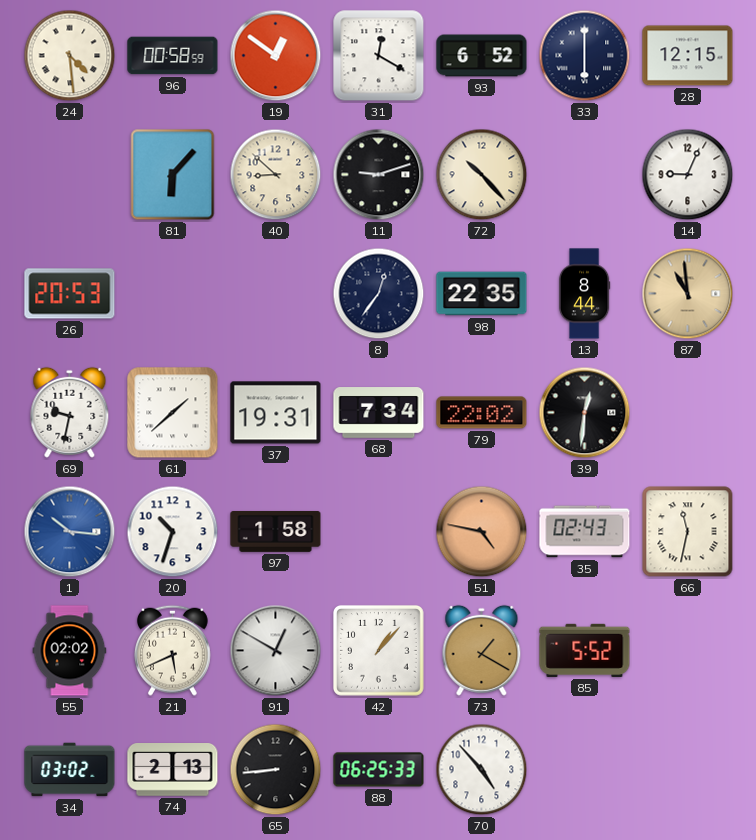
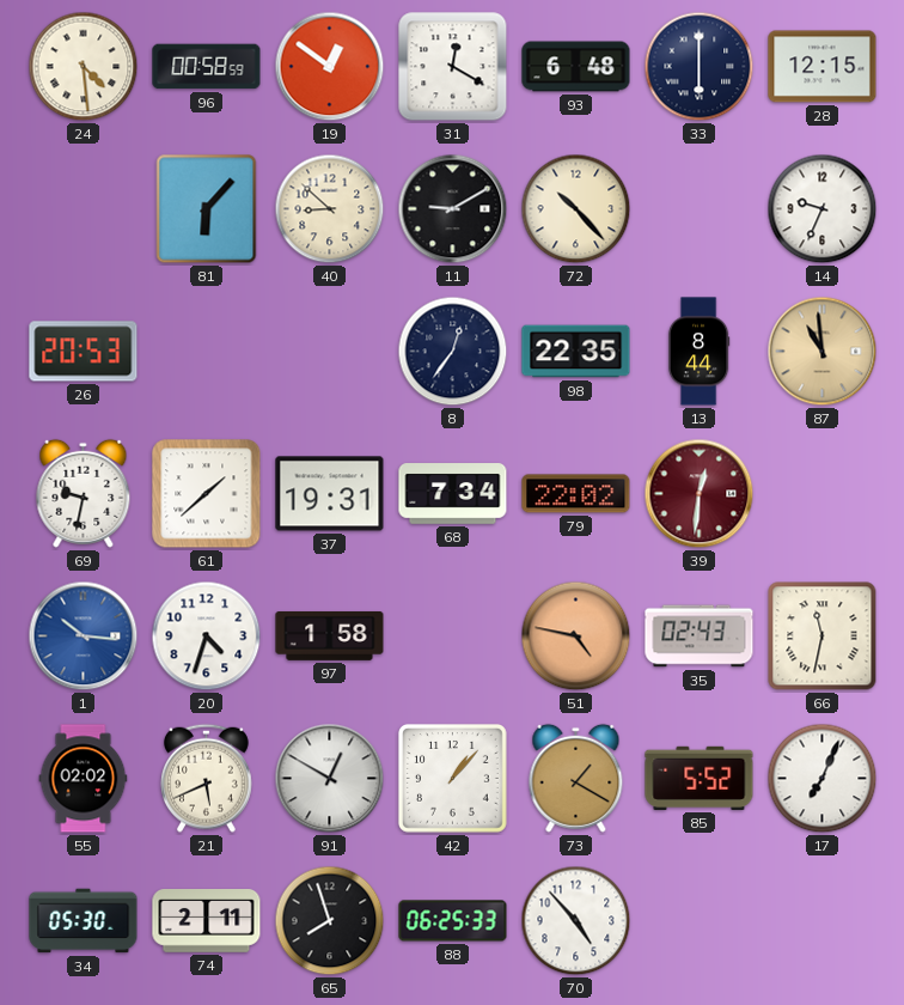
93: 6:52 -> 6:48 (576, 67)
11: 9:12 -> 9:10 (453, 209)
14: 9:04 -> 9:34 (823, 209)
39 dial: black -> burgundy (700, 494)
20: 10:33 -> 4:33 (207, 636)
17: none -> 7:04 (823, 779)
34: 03:02 -> 05:30 (84, 921)
74: 2:13 -> 2:11 (207, 921)
65: 8:44 -> 7:57 (330, 921)
